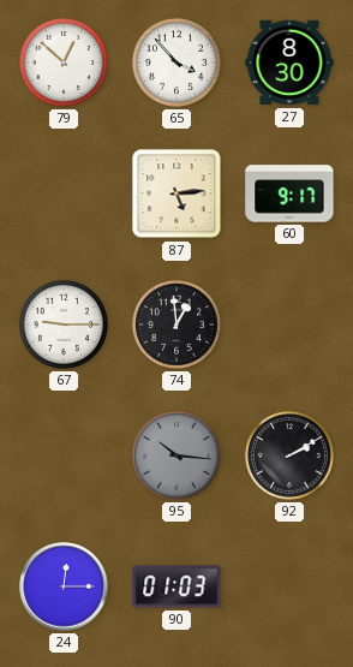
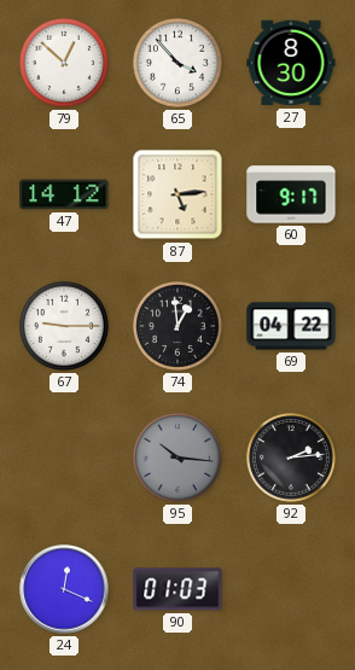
47: none -> 14:12 (64, 194)
69: none -> 04:22 (291, 326)
92: 2:10 -> 2:14 (291, 458)
24: 12:15 -> 12:19 (64, 589)
